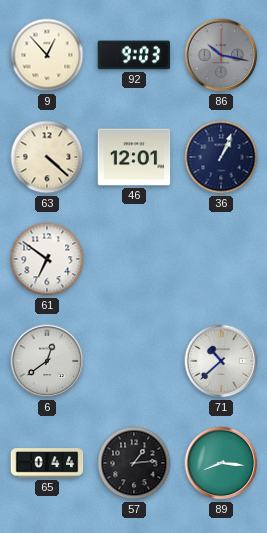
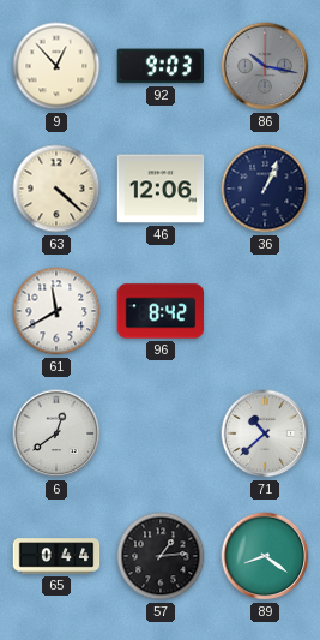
46: 12:01 -> 12:06 (161, 189)
61: 6:51 -> 11:40 (56, 311)
96: none -> 8:42 (161, 311)
89: 8:16 -> 8:21 (265, 556)
